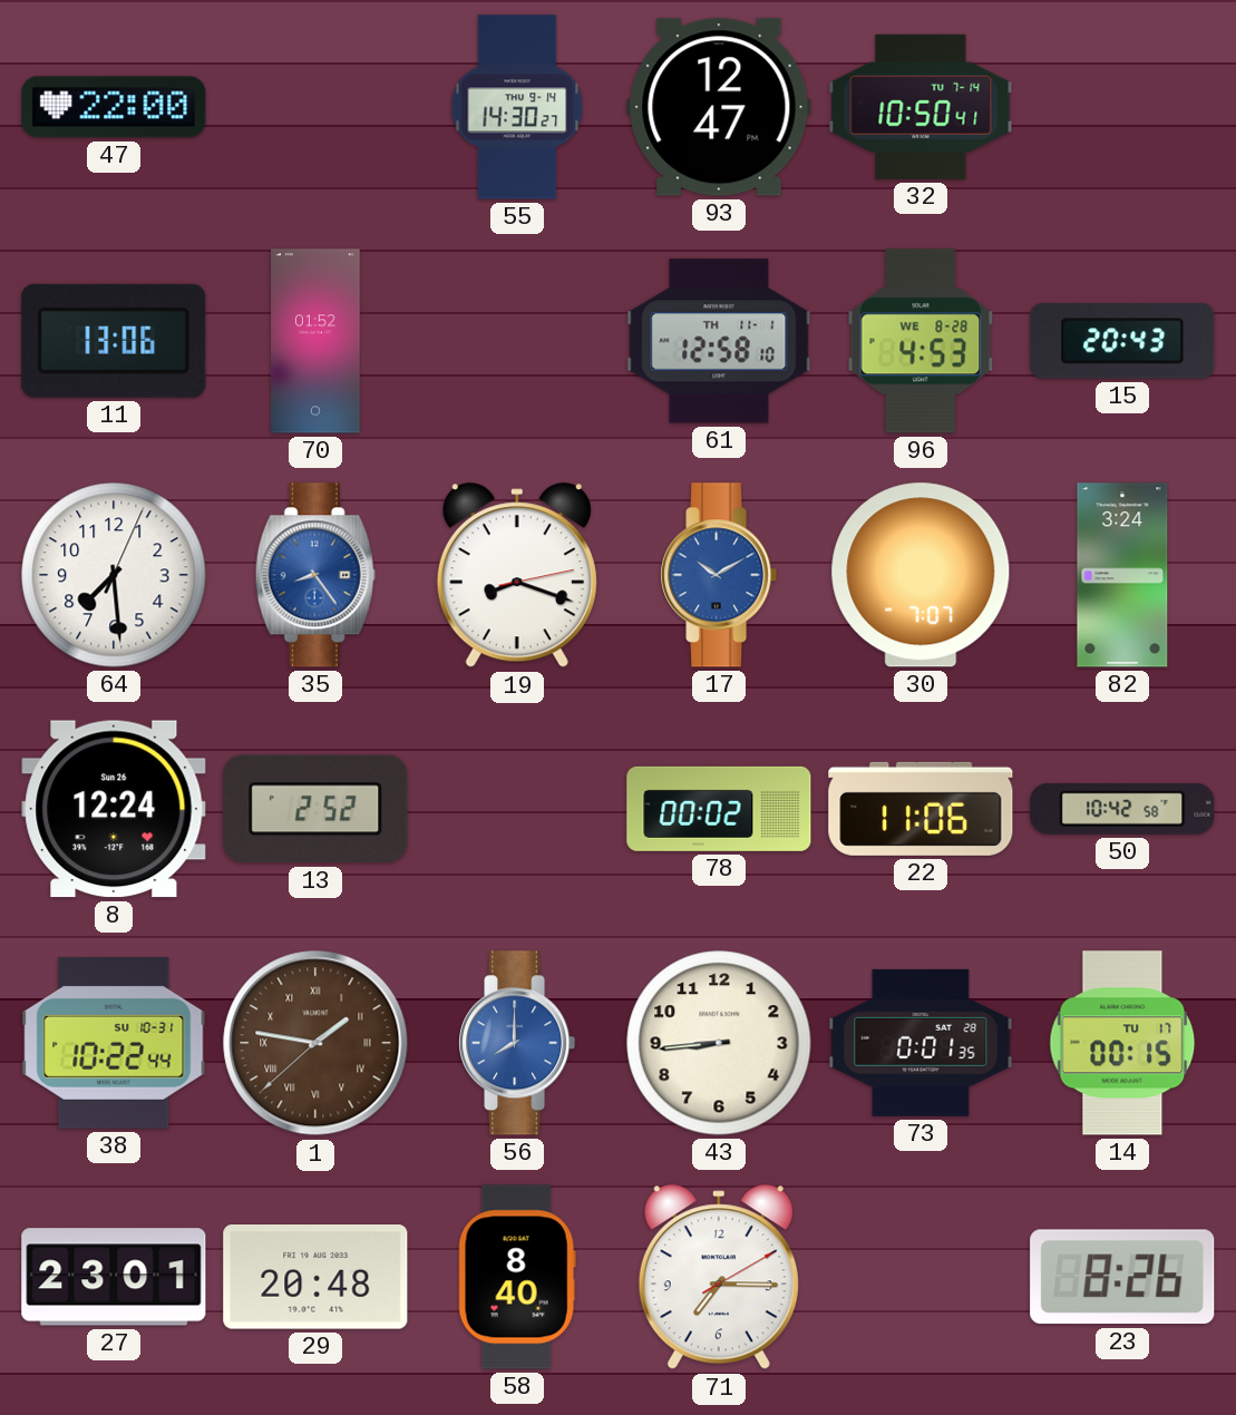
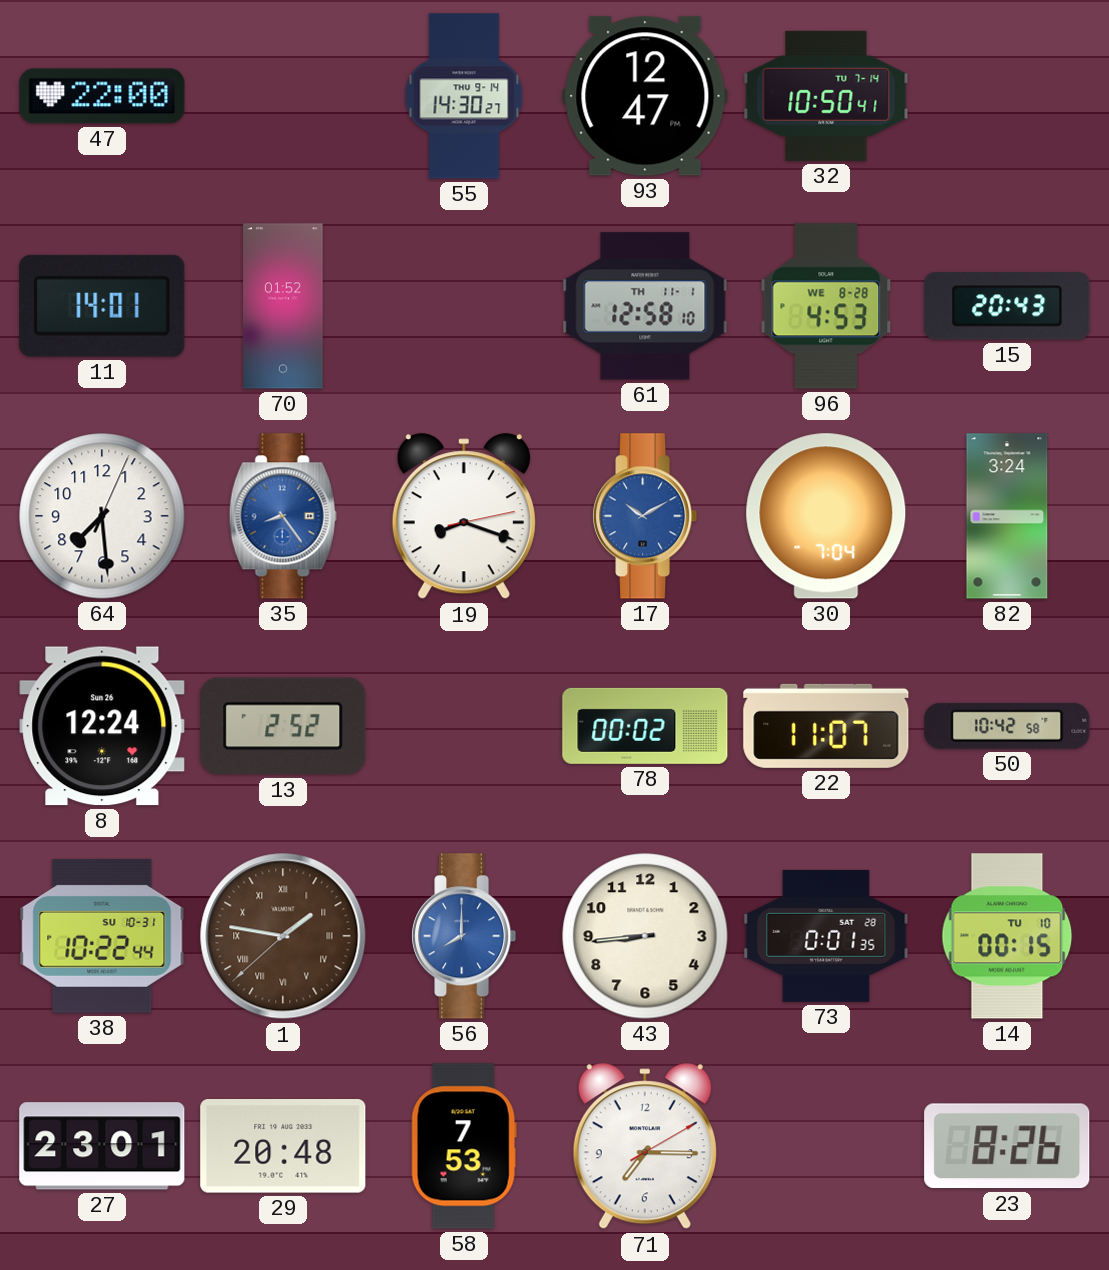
11: 13:06 -> 14:01 (102, 306)
30: 7:07 -> 7:04 (826, 516)
22: 11:06 -> 11:07 (826, 726)
14 date: TU 17 -> TU 10 (1007, 936)
58: 8:40 -> 7:53 (464, 1146)
